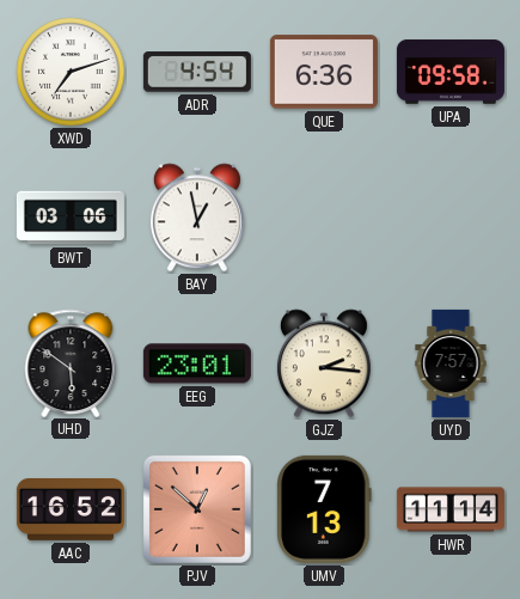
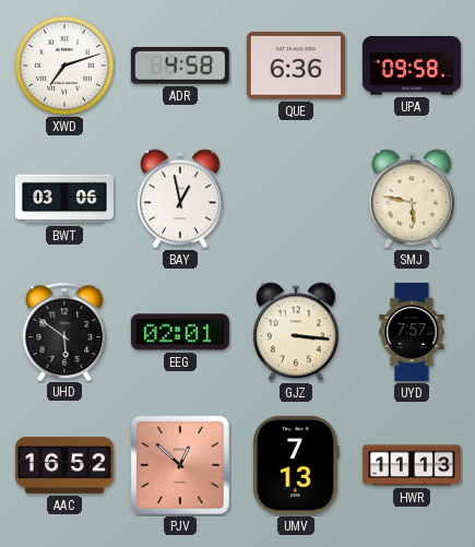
ADR: 4:54 -> 4:58 (180, 66)
SMJ: none -> 5:47 (412, 199)
EEG: 23:01 -> 02:01 (180, 332)
GJZ: 2:16 -> 3:16 (296, 332)
HWR: 11:14 -> 11:13 (412, 465)
